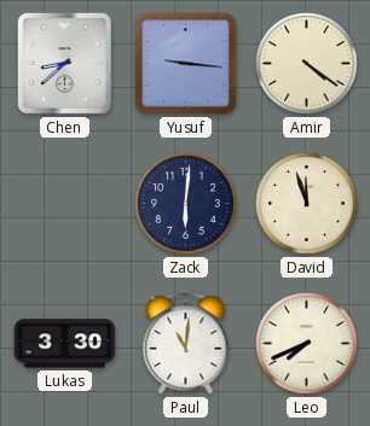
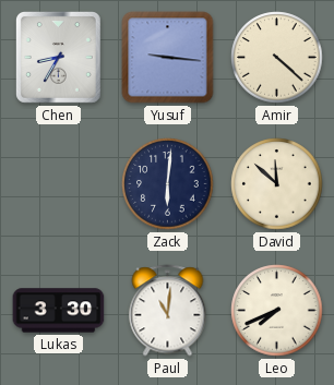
Chen: 8:38 -> 8:35 (58, 58)
Amir: 4:21 -> 4:22 (277, 58)
David: 11:57 -> 11:52 (277, 184)
